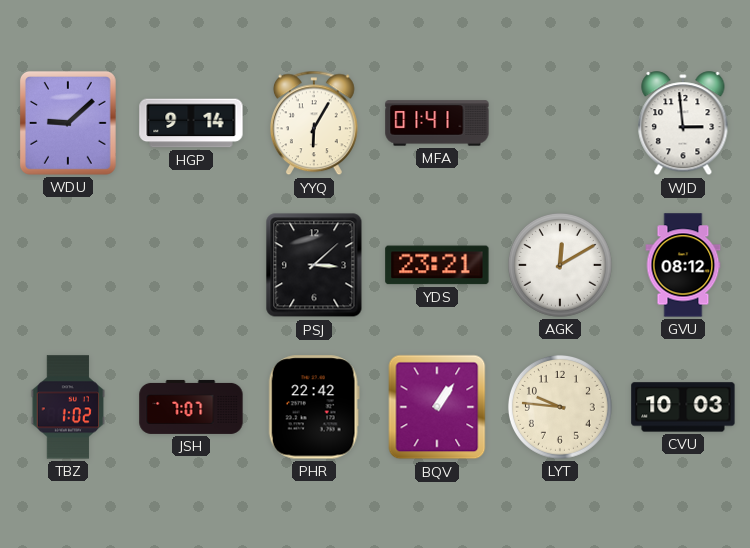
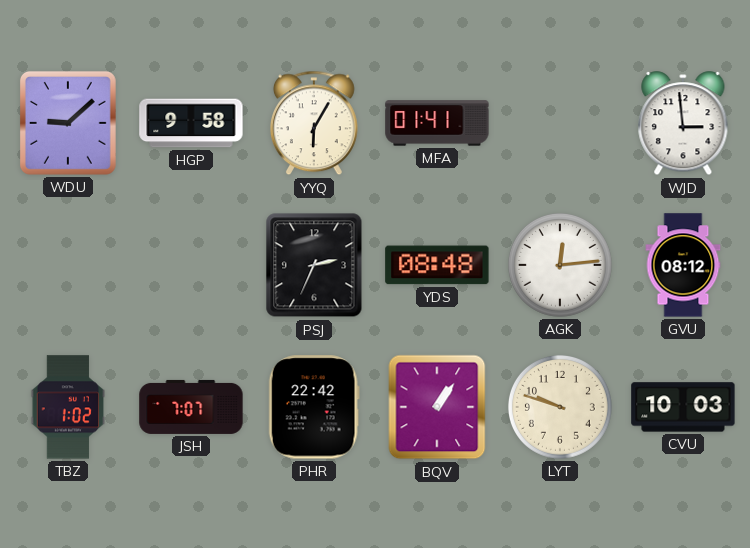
HGP: 9:14 -> 9:58 (191, 123)
PSJ: 3:08 -> 2:34 (314, 265)
YDS: 23:21 -> 08:48 (437, 265)
AGK: 12:10 -> 12:14 (560, 265)
LYT: 9:46 -> 9:48 (560, 407)
